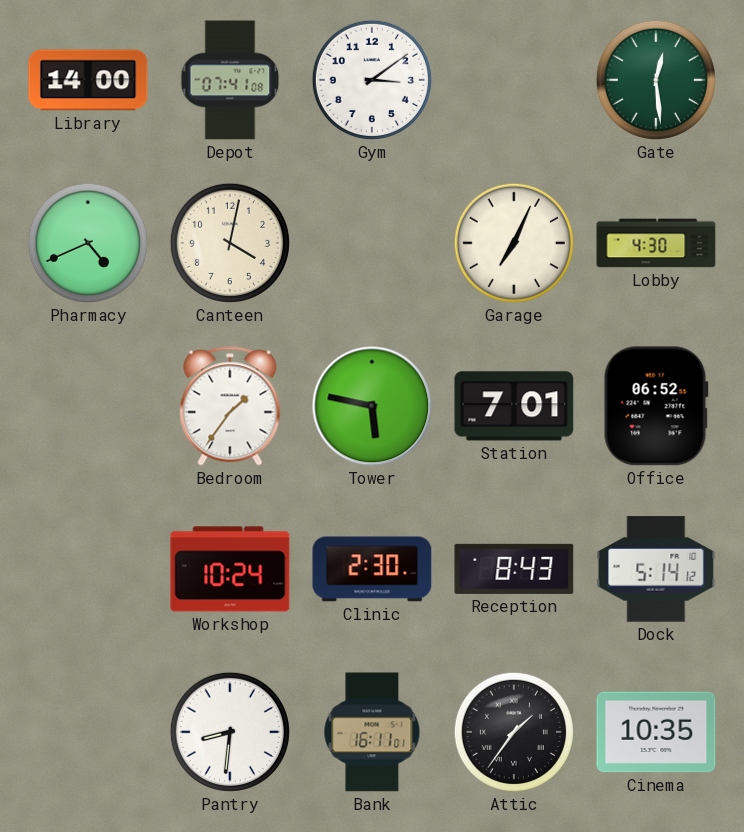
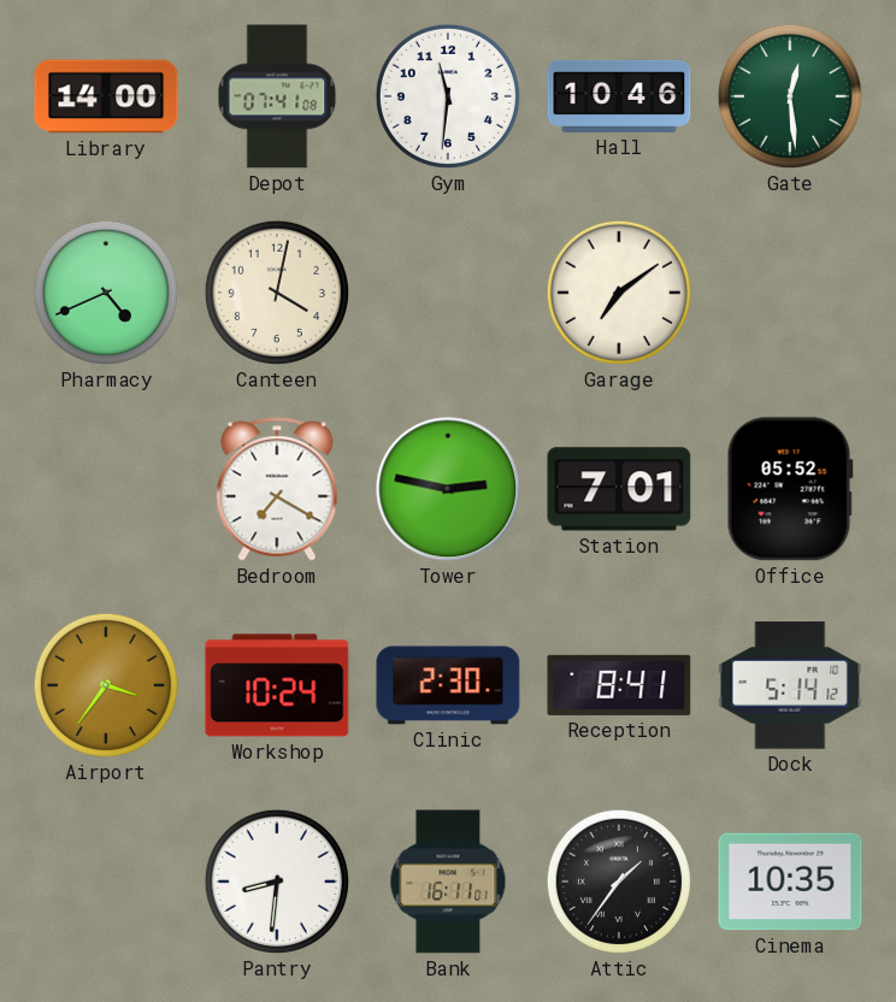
Gym: 3:09 -> 11:31 (448, 96)
Hall: none -> 10:46 (619, 96)
Garage: 7:04 -> 7:09 (619, 293)
Lobby: 4:30 -> none (656, 243)
Bedroom: 1:36 -> 7:20 (277, 489)
Tower: 5:47 -> 2:47 (448, 489)
Office: 06:52 -> 05:52 (790, 489)
Airport: none -> 3:36 (106, 685)
Reception: 8:43 -> 8:41 (619, 685)
